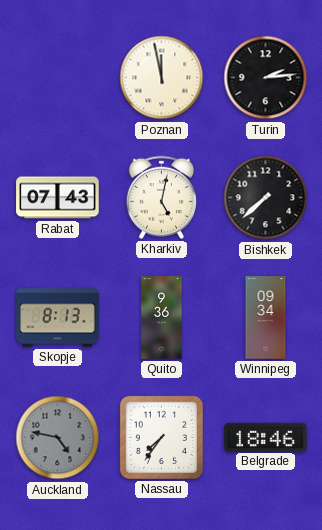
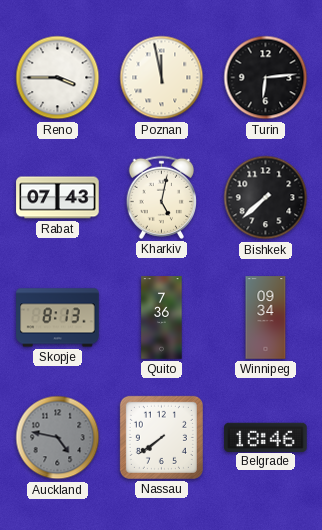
Reno: none -> 3:45 (58, 78)
Turin: 2:14 -> 6:14 (266, 78)
Quito: 9:36 -> 7:36 (162, 318)
Nassau: 7:36 -> 7:39 (161, 437)
